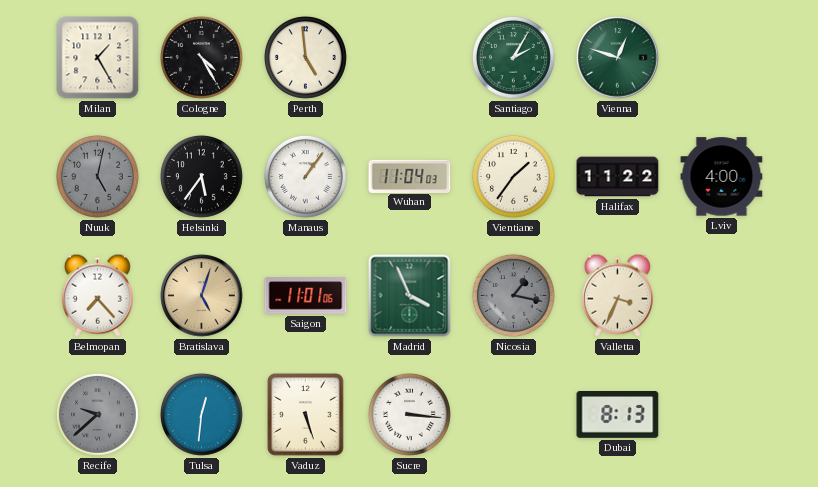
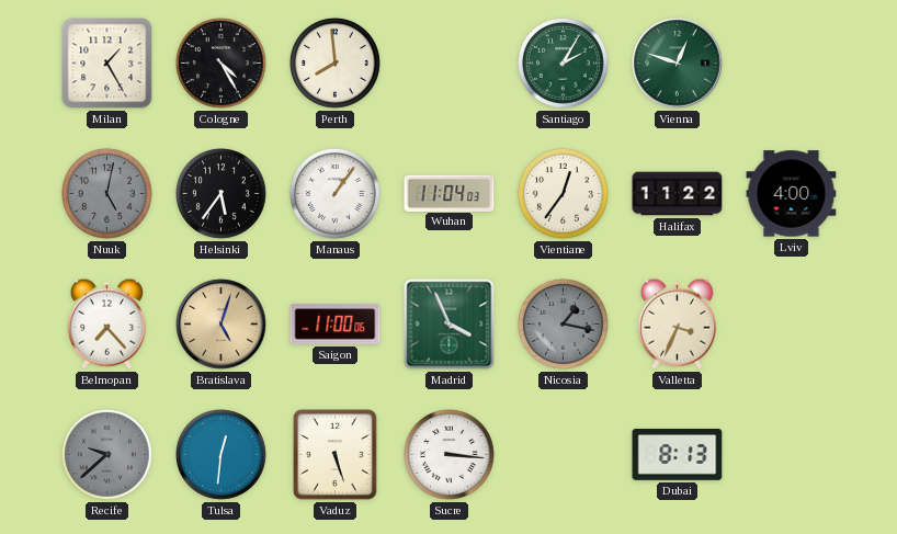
Perth: 4:59 -> 7:59 (334, 63)
Vientiane: 1:36 -> 12:36 (563, 193)
Saigon: 11:01 -> 11:00 (336, 325)
